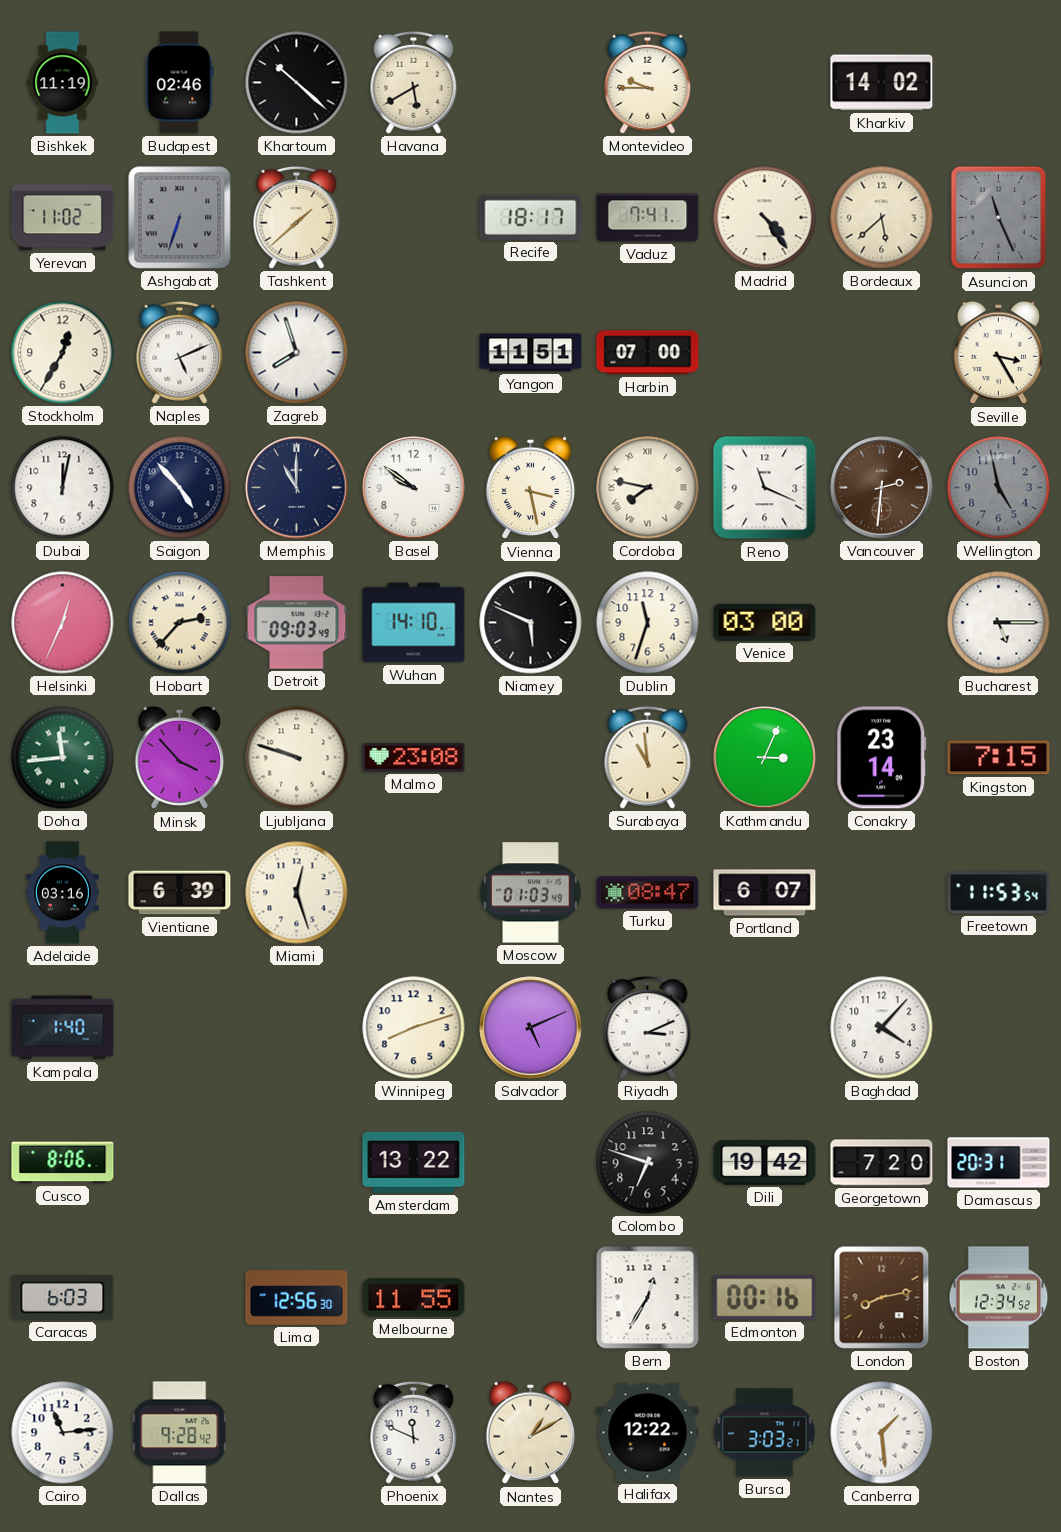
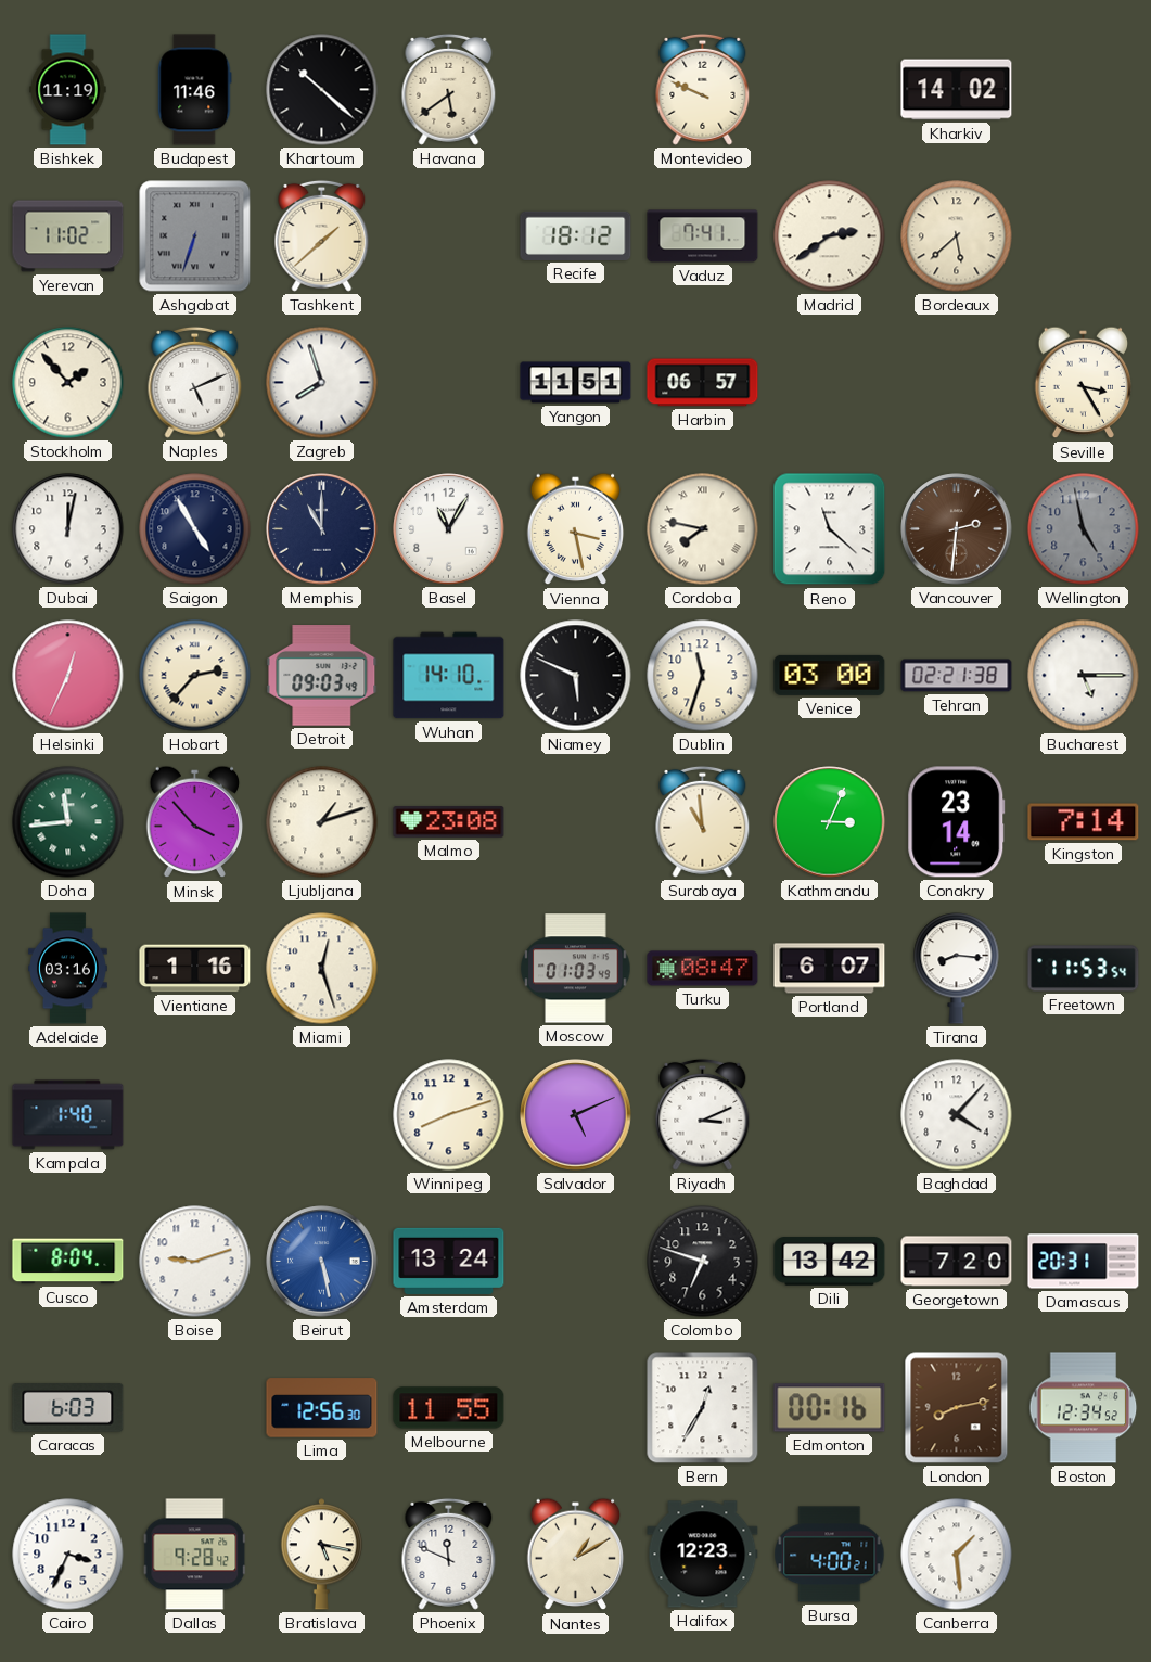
Budapest: 02:46 -> 11:46 (195, 90)
Havana: 5:40 -> 5:39 (449, 89)
Montevideo: 9:45 -> 9:49 (703, 89)
Recife: 18:17 -> 18:12 (576, 235)
Madrid: 4:24 -> 2:39 (830, 236)
Asuncion: 11:26 -> none (999, 218)
Stockholm: 12:35 -> 1:53 (68, 383)
Harbin: 07:00 -> 06:57 (703, 383)
Saigon: 4:53 -> 4:55 (195, 529)
Basel: 9:51 -> 11:05 (449, 529)
Reno: 11:19 -> 11:22 (830, 529)
Tehran: none -> 02:21 (957, 676)
Ljubljana: 9:48 -> 1:12 (322, 822)
Kingston: 7:15 -> 7:14 (1084, 822)
Vientiane: 6:39 -> 1:16 (195, 969)
Tirana: none -> 8:16 (957, 969)
Cusco: 8:06 -> 8:04 (68, 1262)
Boise: none -> 9:12 (195, 1262)
Beirut: none -> 5:28 (322, 1262)
Amsterdam: 13:22 -> 13:24 (449, 1261)
Dili: 19:42 -> 13:42 (830, 1262)
Cairo: 11:14 -> 3:34 (68, 1555)
Bratislava: none -> 5:17 (321, 1555)
Halifax: 12:22 -> 12:23 (703, 1555)
Bursa: 3:03 -> 4:00 (830, 1555)
